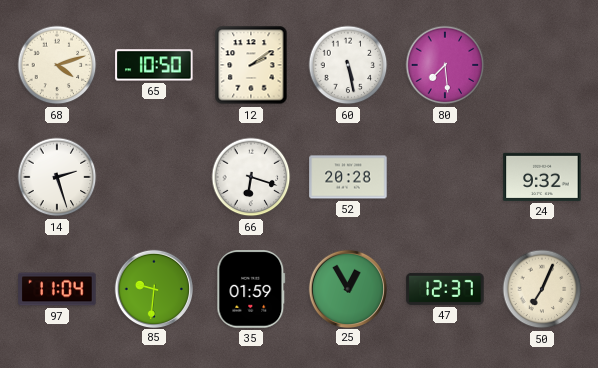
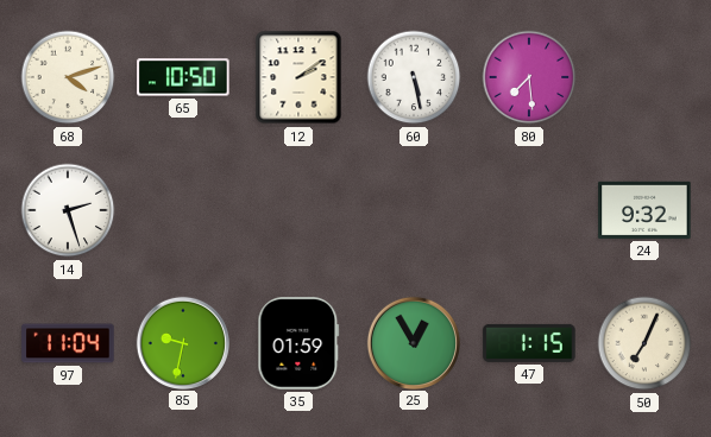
66: 6:18 -> none (251, 177)
52: 20:28 -> none (348, 177)
85: 9:31 -> 9:32 (182, 342)
47: 12:37 -> 1:15 (529, 343)
